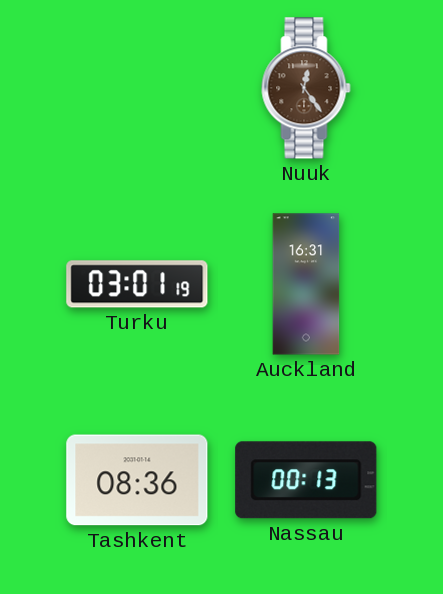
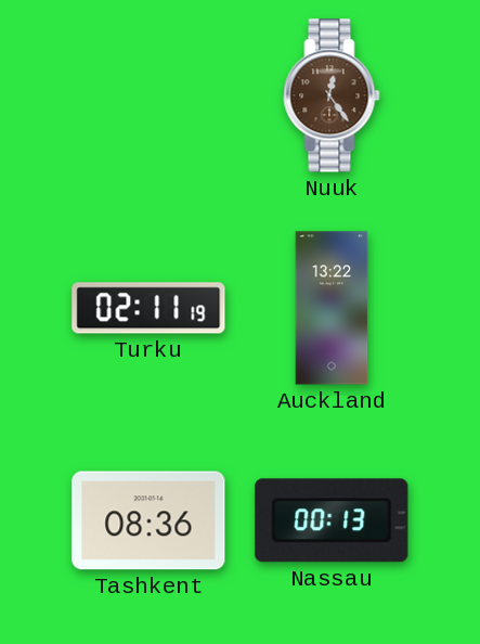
Turku: 03:01 -> 02:11 (148, 308)
Auckland: 16:31 -> 13:22 (332, 308)
